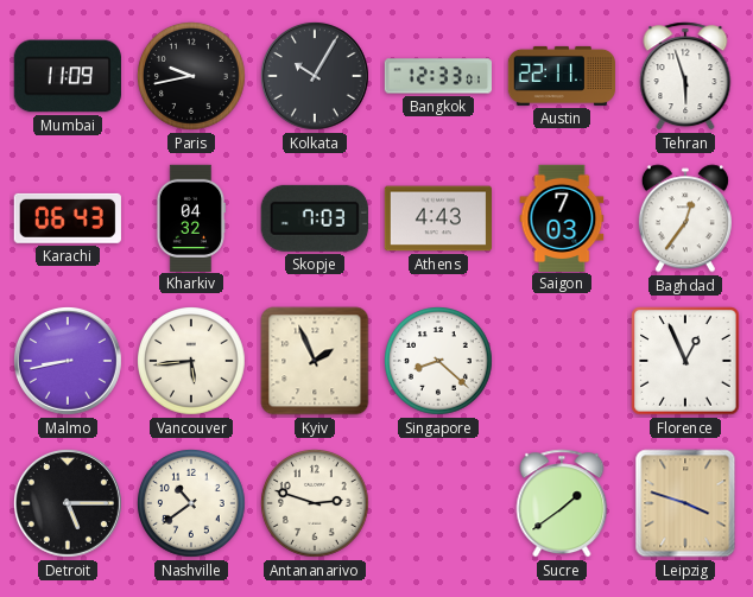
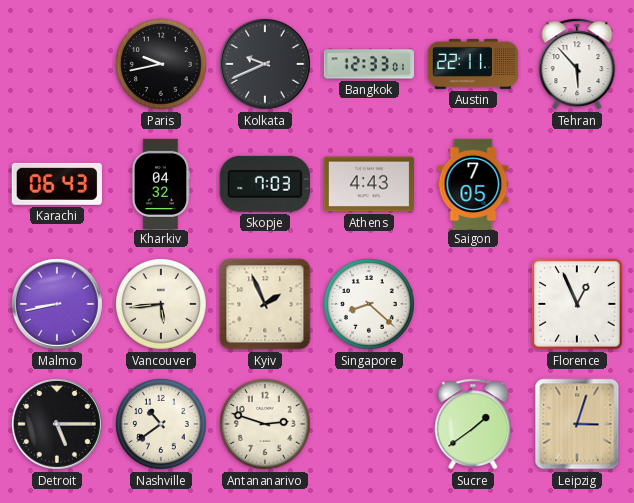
Mumbai: 11:09 -> none (68, 76)
Kolkata: 10:05 -> 9:41 (265, 64)
Tehran: 5:57 -> 5:53 (577, 64)
Saigon: 7:03 -> 7:05 (473, 183)
Baghdad: 12:36 -> none (685, 218)
Leipzig: 3:48 -> 3:03 (577, 424)
